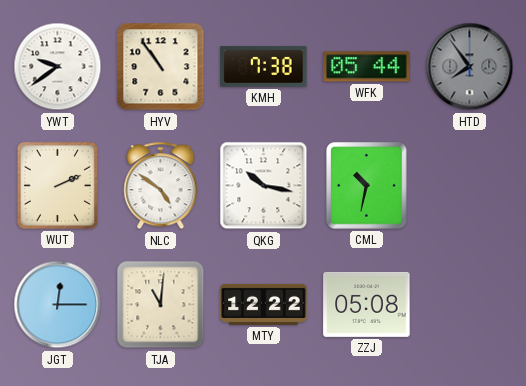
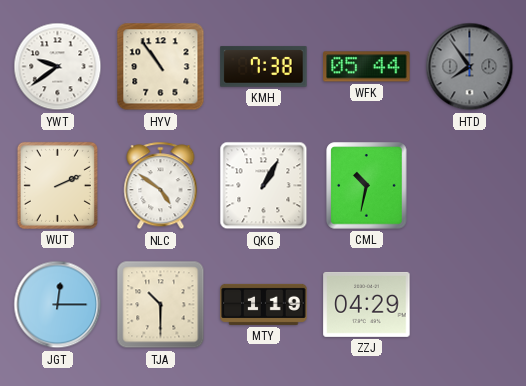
QKG: 10:17 -> 1:05 (264, 186)
TJA: 11:01 -> 10:30 (161, 305)
MTY: 12:22 -> 1:19 (264, 304)
ZZJ: 05:08 -> 04:29 (367, 304)
